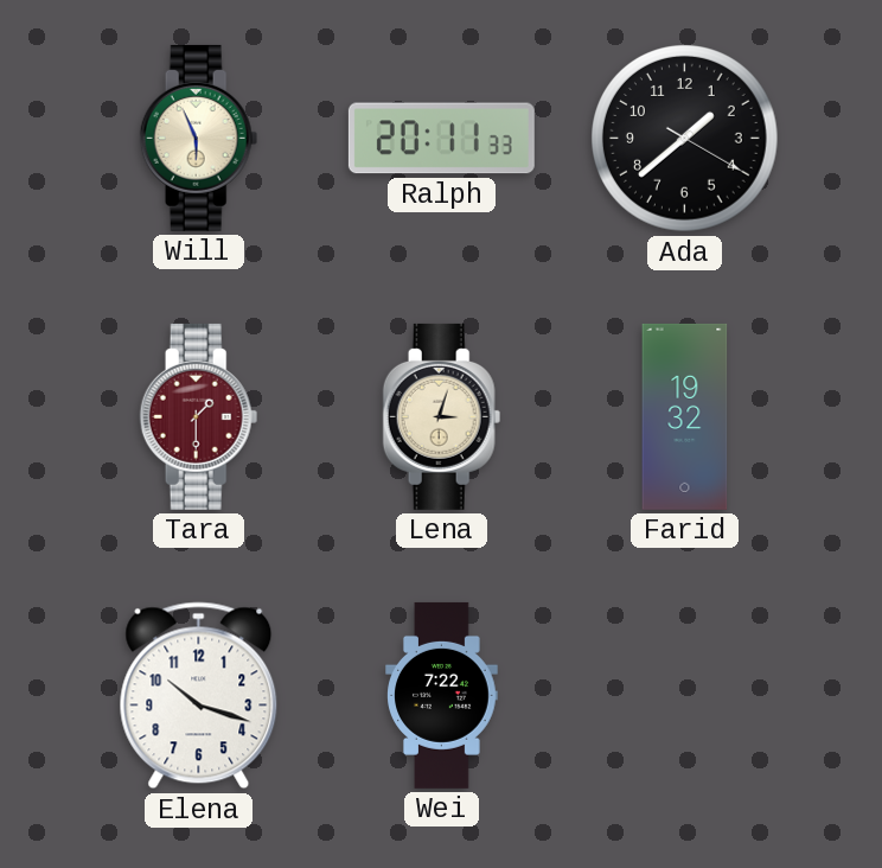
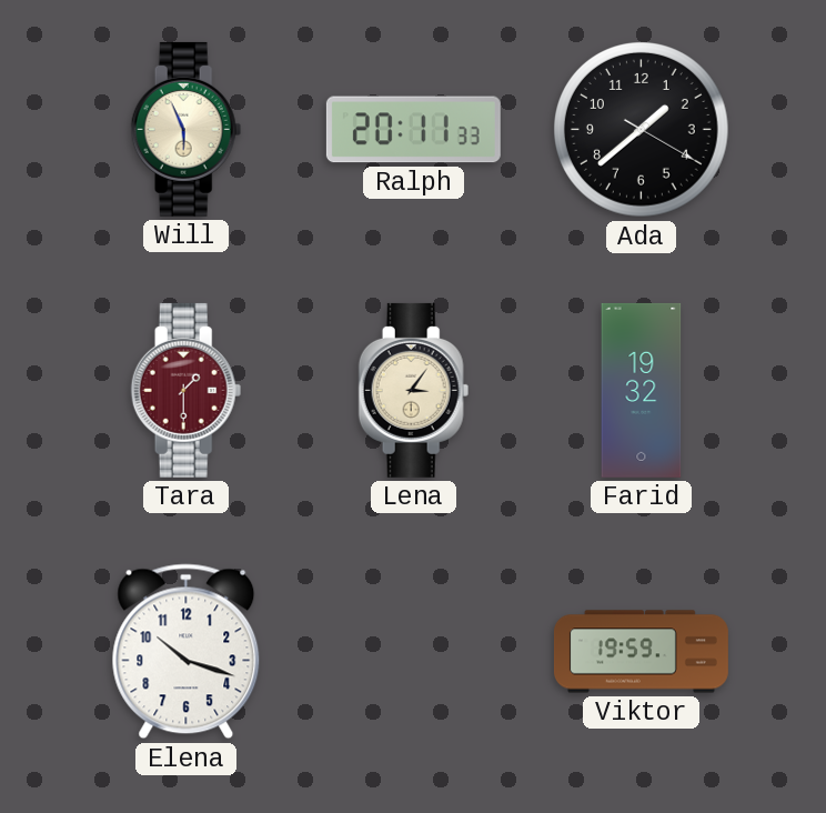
Lena: 3:03 -> 3:06 (414, 390)
Wei: 7:22 -> none (442, 695)
Viktor: none -> 19:59 (641, 652)
